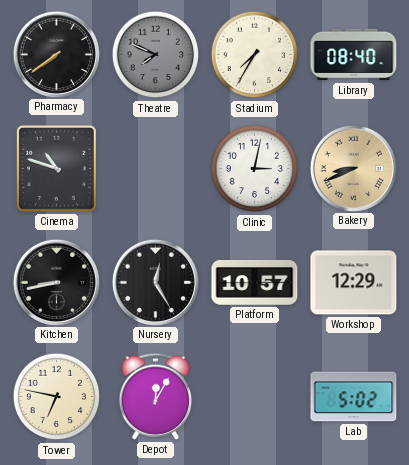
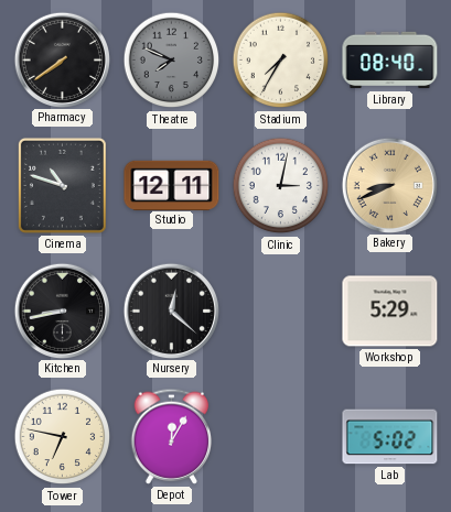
Studio: none -> 12:11 (172, 185)
Nursery: 12:25 -> 12:22 (171, 311)
Platform: 10:57 -> none (255, 282)
Workshop: 12:29 -> 5:29 (390, 312)
